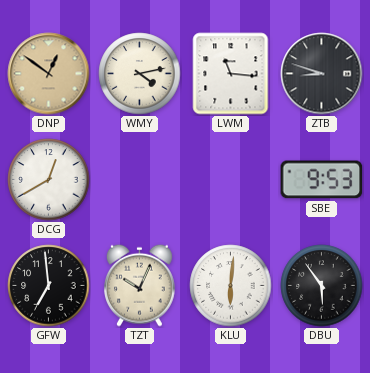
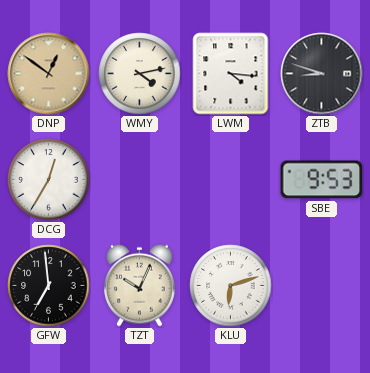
LWM: 11:16 -> 4:16 (231, 74)
DCG: 12:40 -> 12:35 (49, 180)
KLU: 6:01 -> 6:12 (231, 286)
DBU: 5:54 -> none (322, 286)
